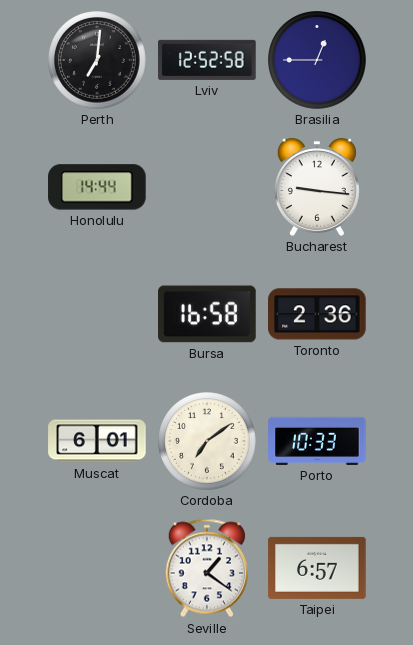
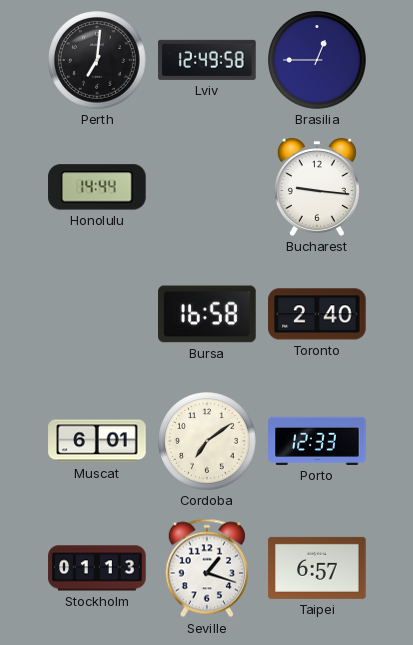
Lviv: 12:52 -> 12:49 (207, 60)
Toronto: 2:36 -> 2:40 (317, 314)
Porto: 10:33 -> 12:33 (317, 441)
Stockholm: none -> 01:13 (97, 568)
Seville: 1:21 -> 1:18 (206, 568)
